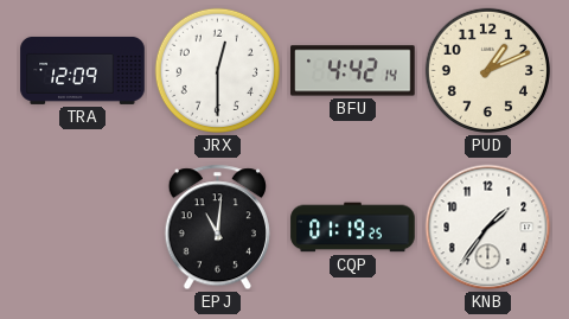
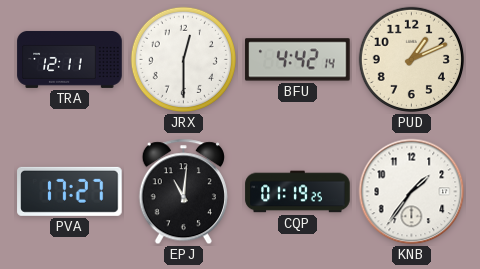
TRA: 12:09 -> 12:11 (70, 59)
PVA: none -> 17:27 (70, 191)
